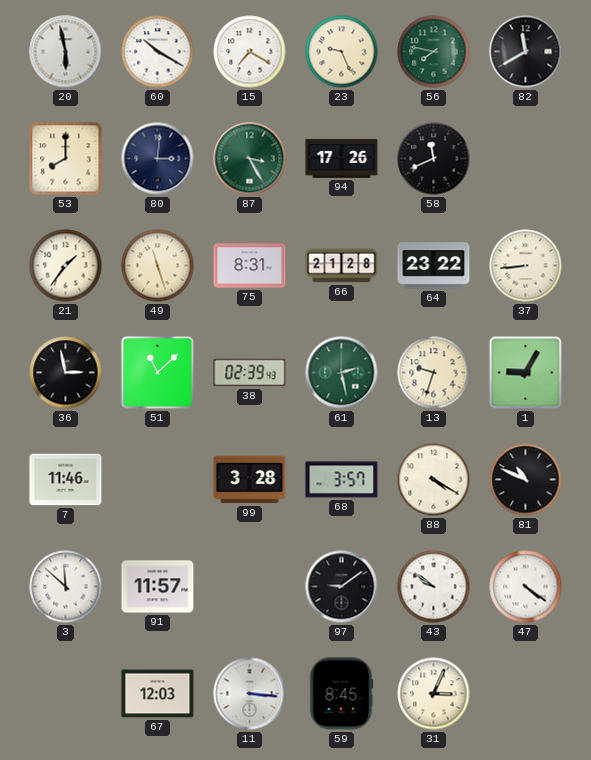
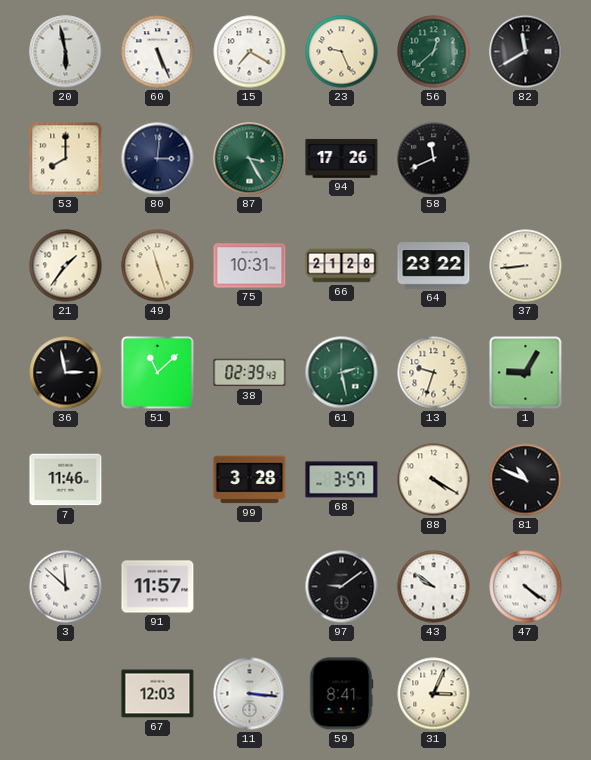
60: 10:20 -> 5:26 (158, 52)
56: 7:47 -> 12:38 (434, 52)
75: 8:31 -> 10:31 (250, 266)
59: 8:45 -> 8:41 (341, 694)
